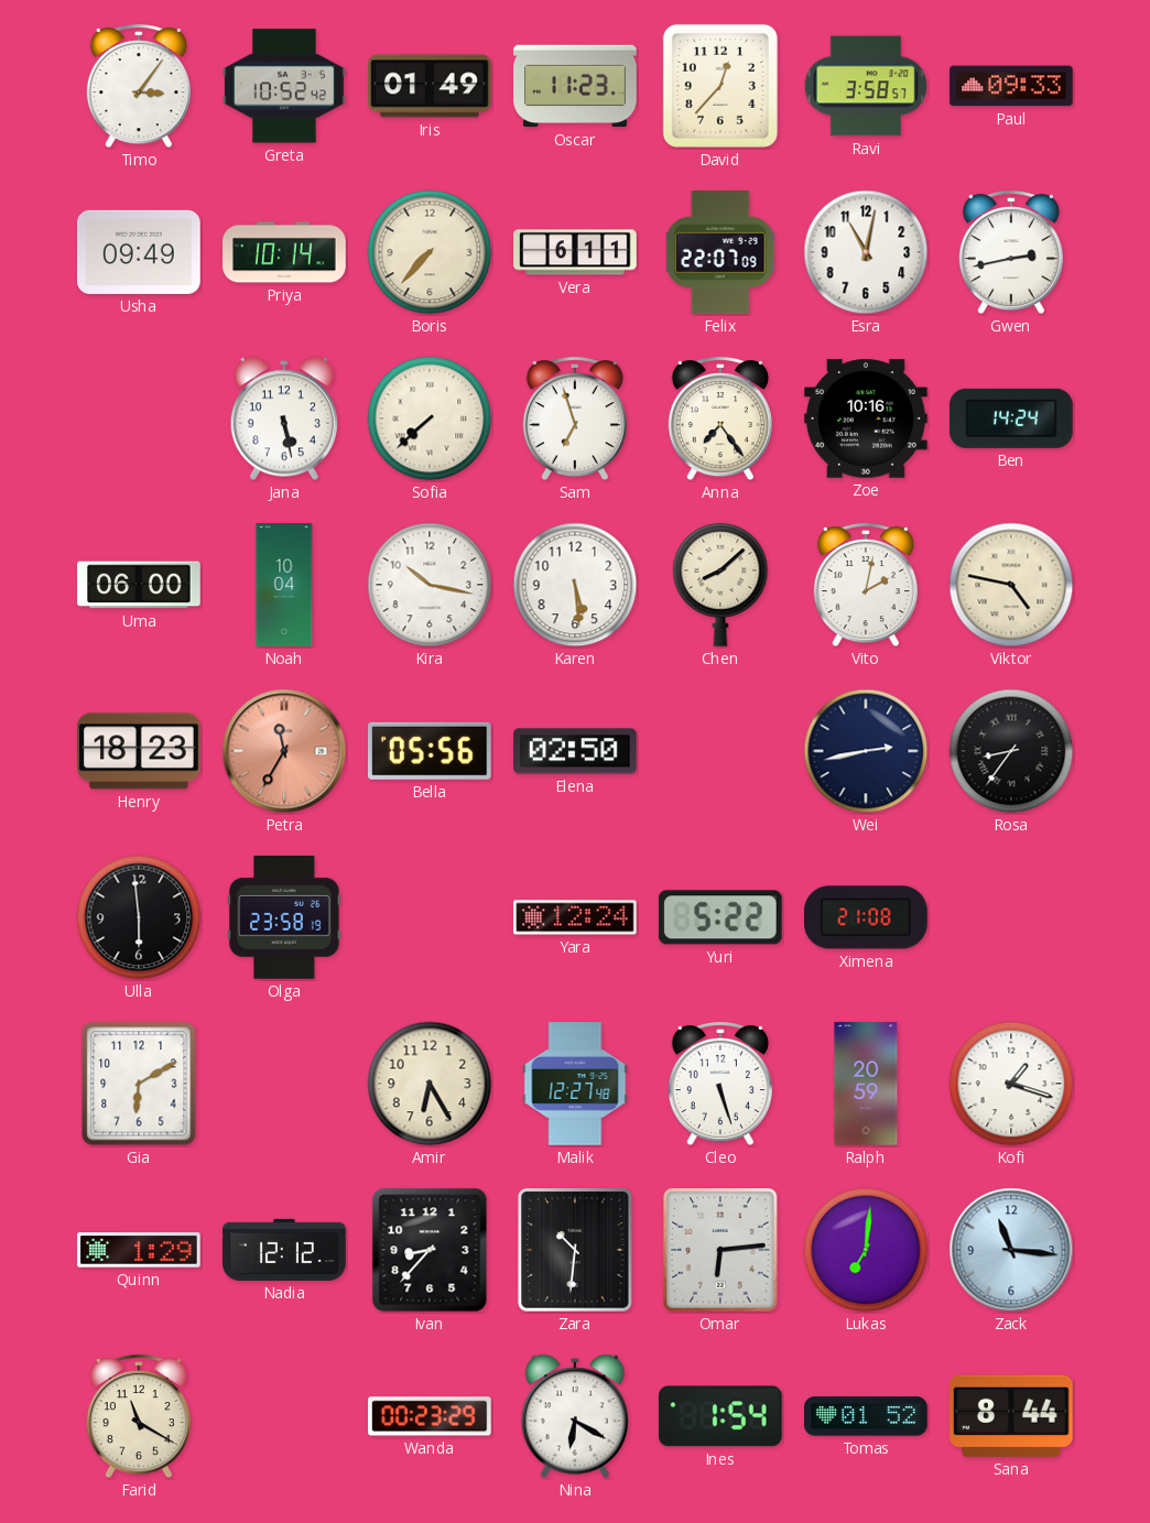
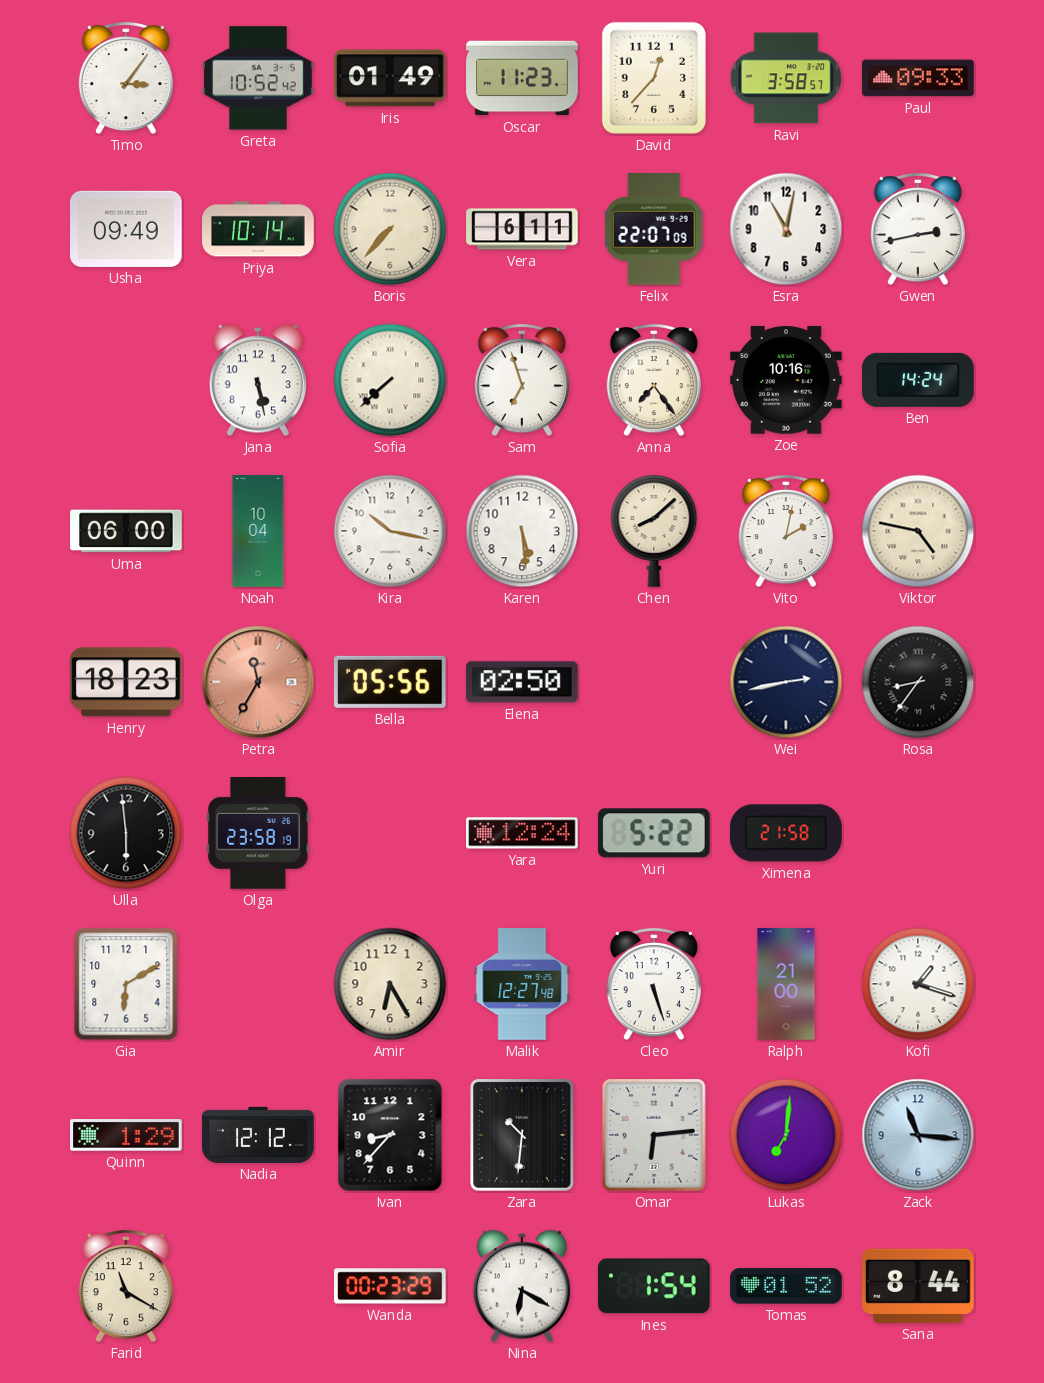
Ximena: 21:08 -> 21:58 (787, 833)
Ralph: 20:59 -> 21:00 (786, 984)
